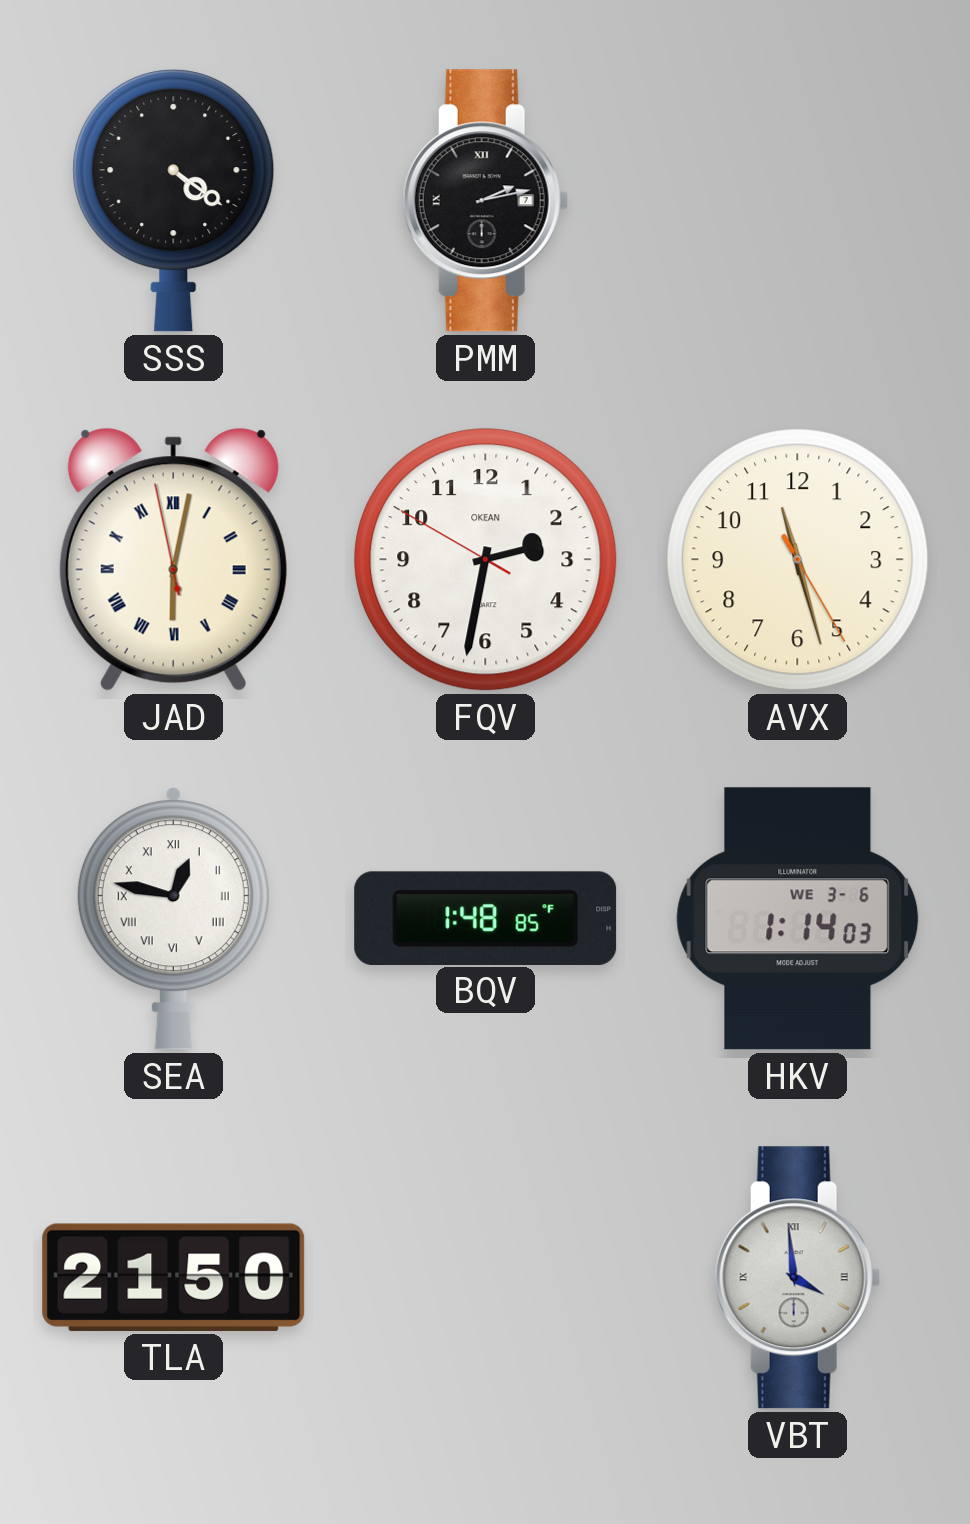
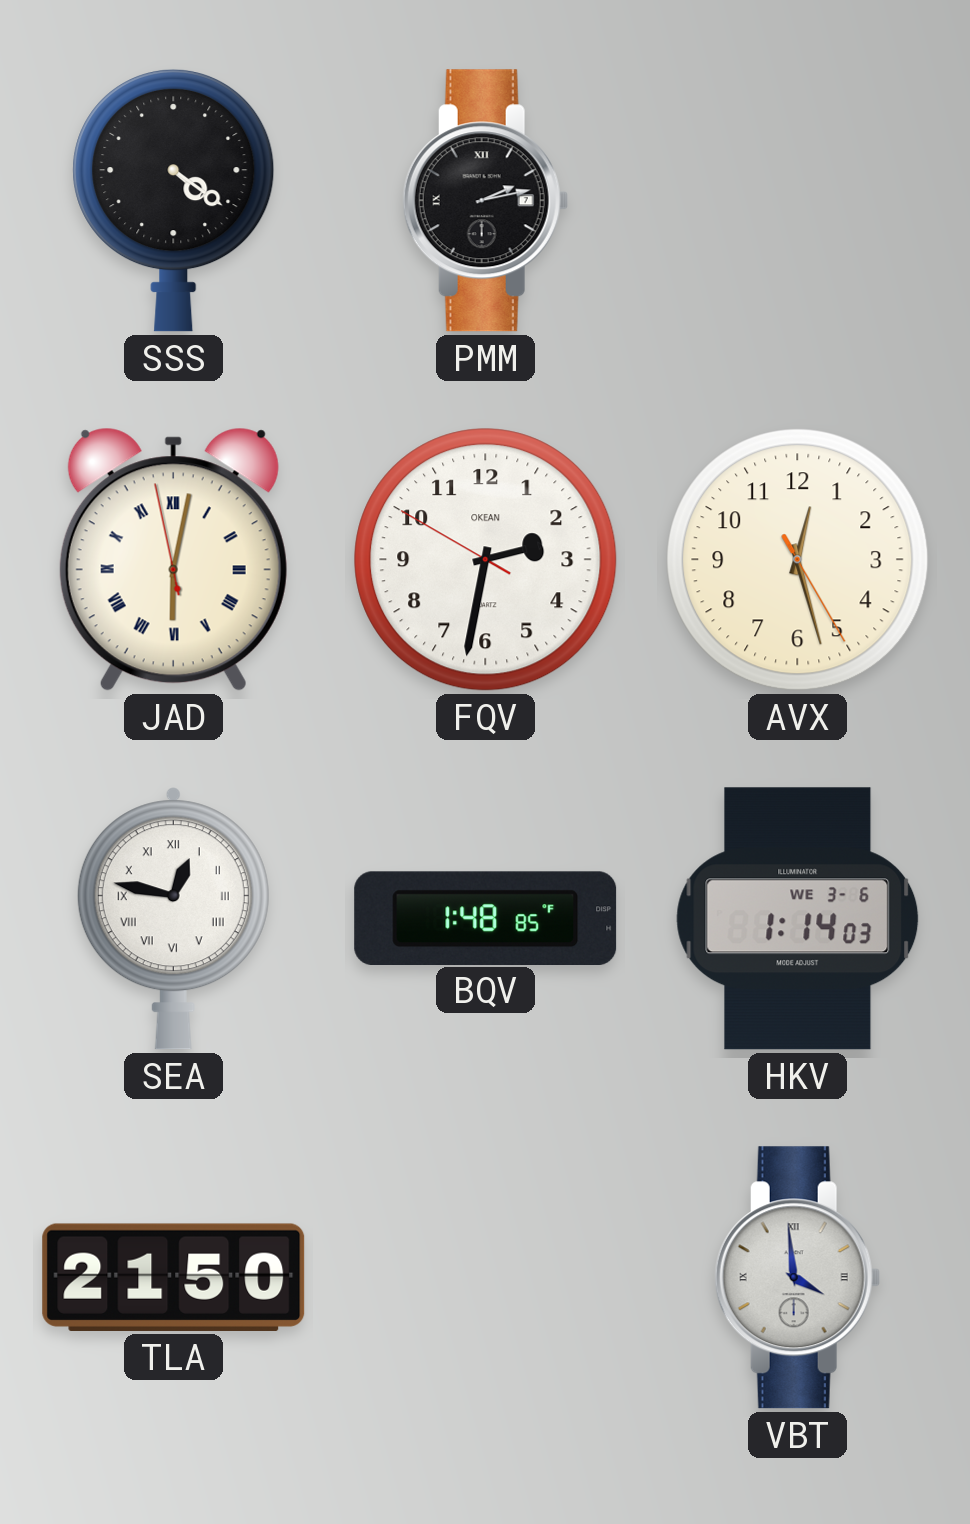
AVX: 11:27 -> 12:27 (798, 560)
